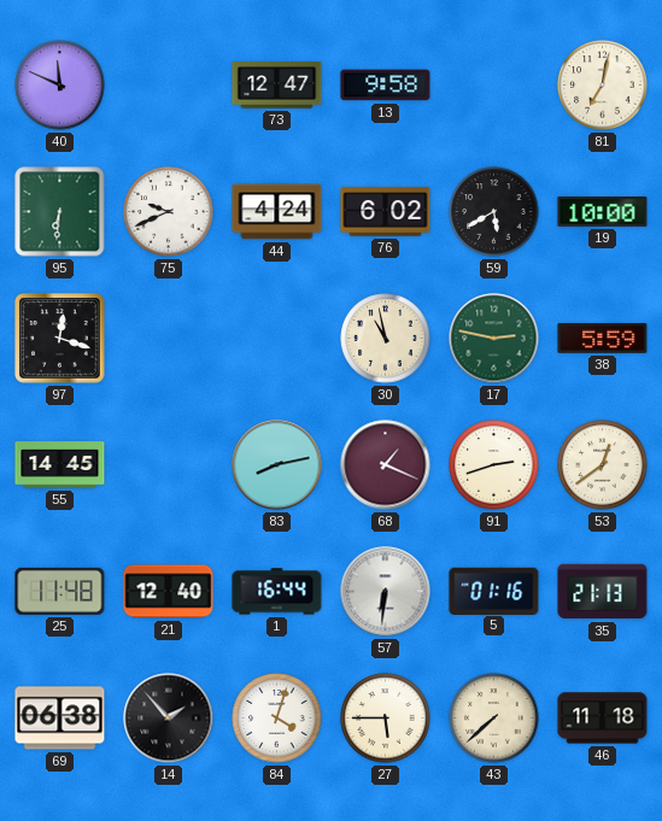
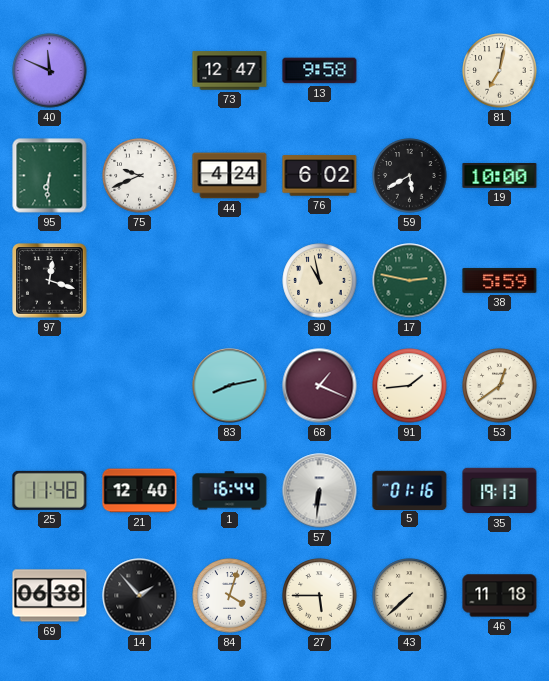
55: 14:45 -> none (60, 465)
91: 2:42 -> 1:44 (410, 386)
35: 21:13 -> 19:13 (500, 491)
